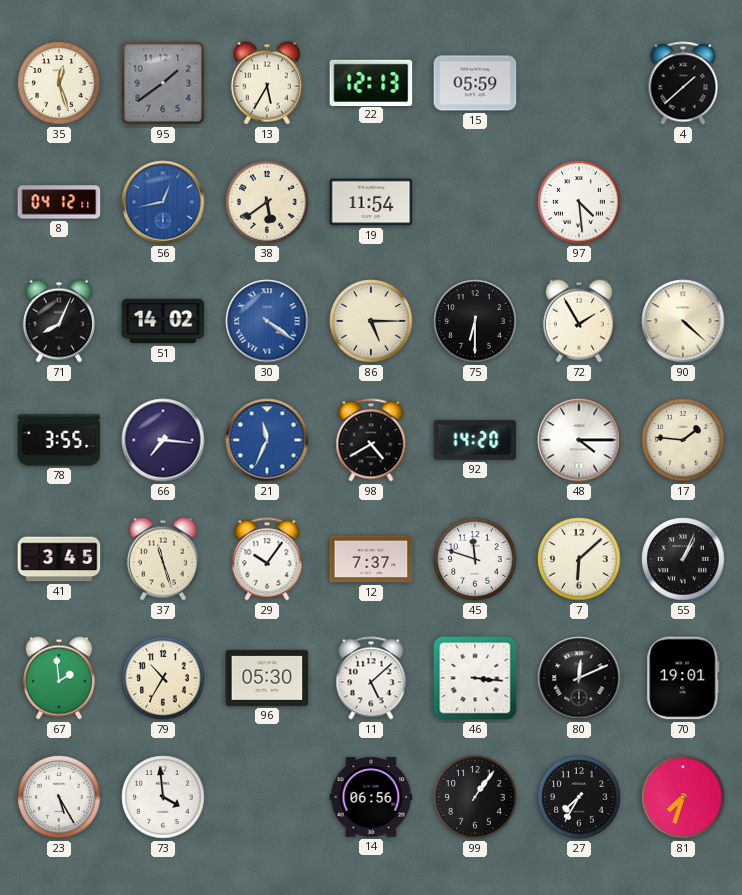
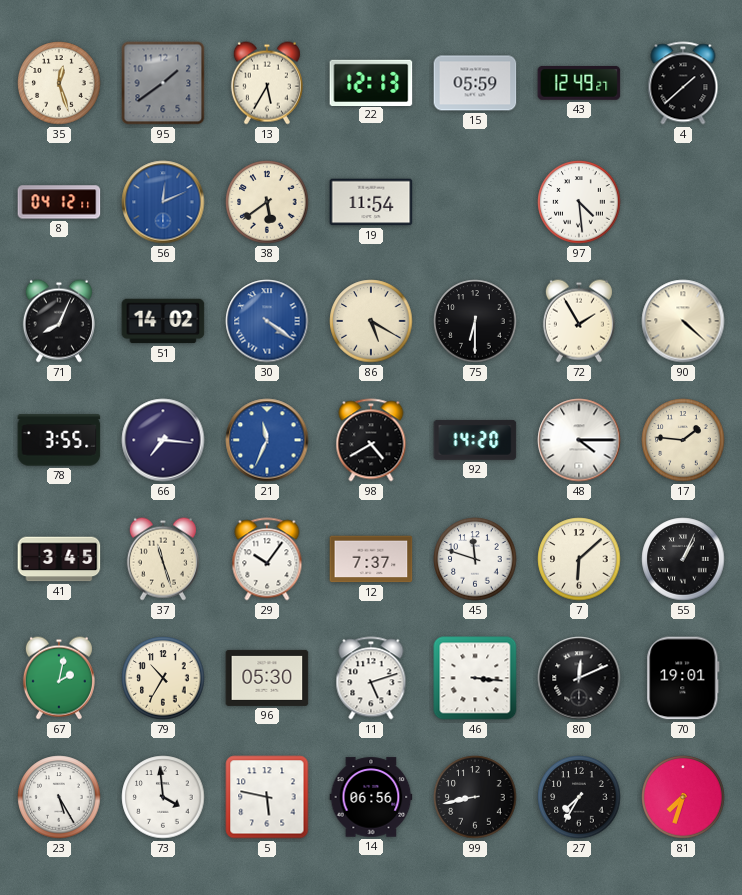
43: none -> 12:49 (579, 83)
56: 12:43 -> 12:11 (163, 202)
86: 5:15 -> 5:20 (371, 321)
67: 1:59 -> 2:02 (59, 678)
11: 5:08 -> 5:12 (371, 678)
5: none -> 5:47 (267, 797)
99: 1:06 -> 8:43 (475, 797)
